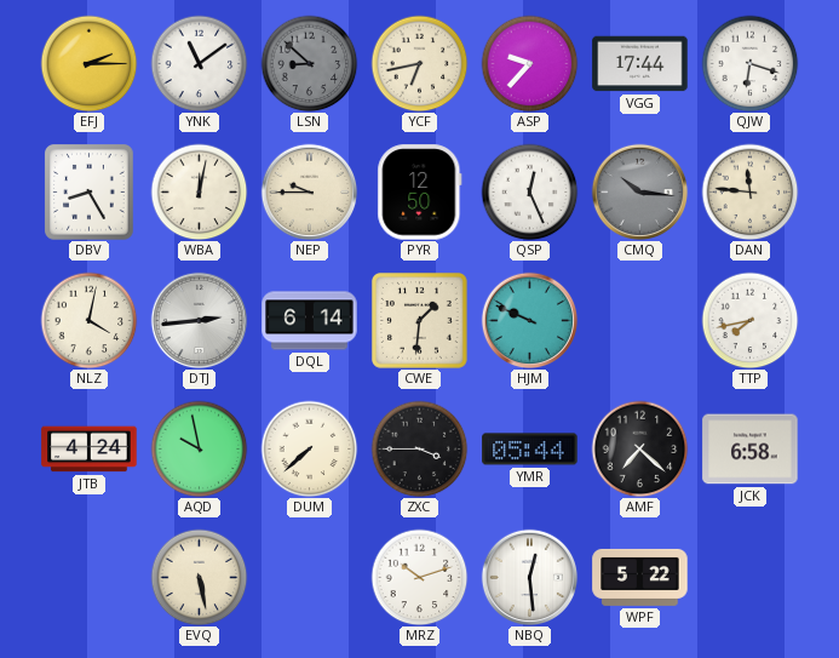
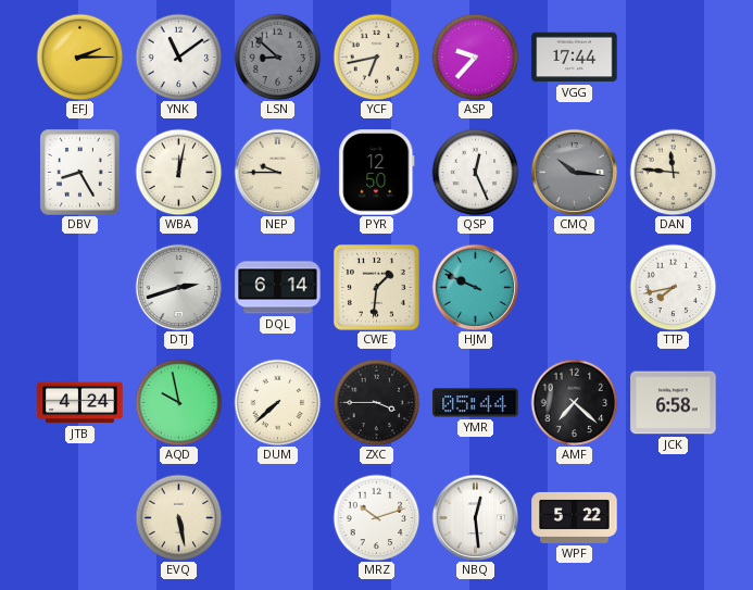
QJW: 6:18 -> none (749, 63)
NLZ: 4:02 -> none (88, 320)
DTJ: 2:44 -> 2:42 (178, 287)
